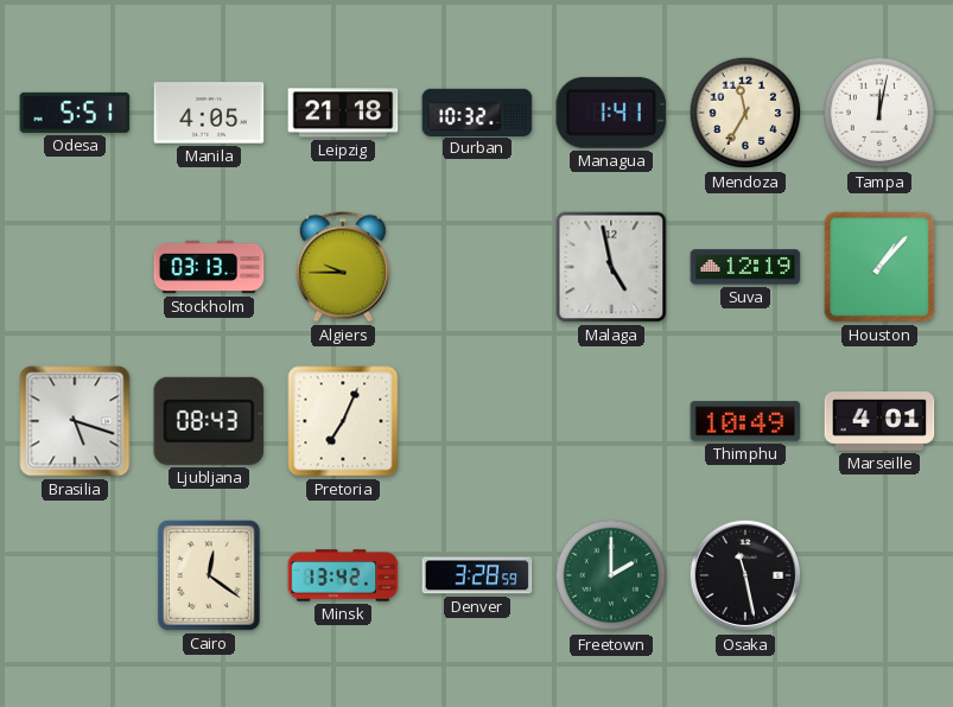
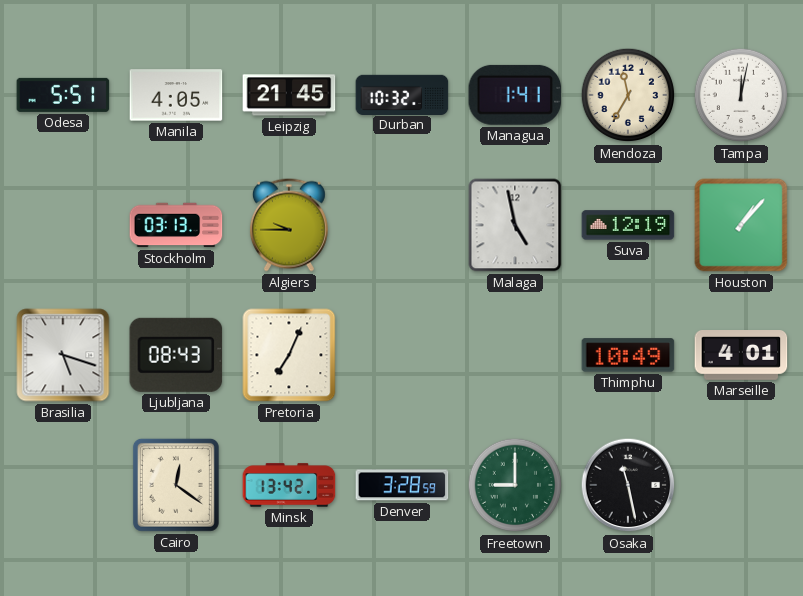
Leipzig: 21:18 -> 21:45 (289, 95)
Freetown: 2:00 -> 9:00 (515, 485)
